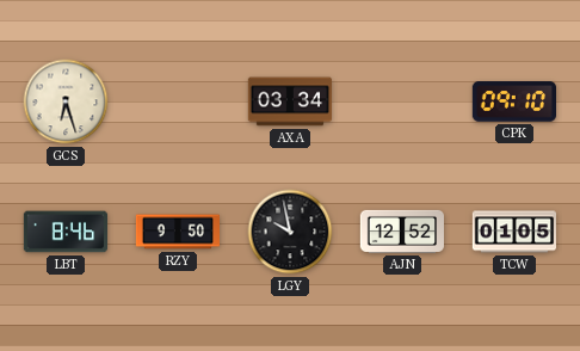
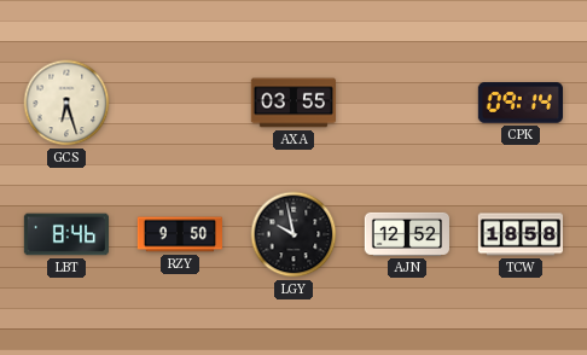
AXA: 03:34 -> 03:55 (292, 103)
CPK: 09:10 -> 09:14 (519, 103)
TCW: 01:05 -> 18:58 (521, 234)
